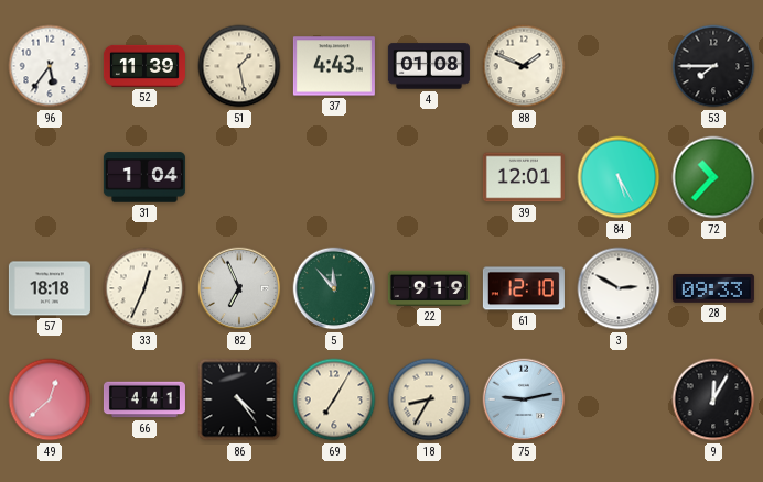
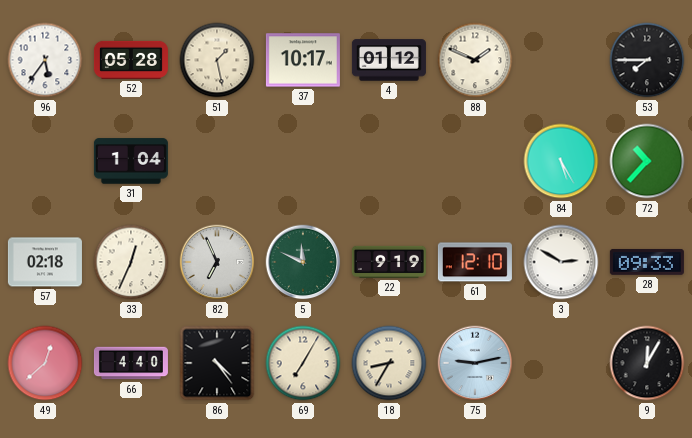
52: 11:39 -> 05:28 (131, 60)
37: 4:43 -> 10:17 (303, 60)
4: 01:08 -> 01:12 (389, 60)
39: 12:01 -> none (524, 177)
57: 18:18 -> 02:18 (45, 262)
5: 11:53 -> 11:49 (303, 262)
66: 4:41 -> 4:40 (131, 363)
